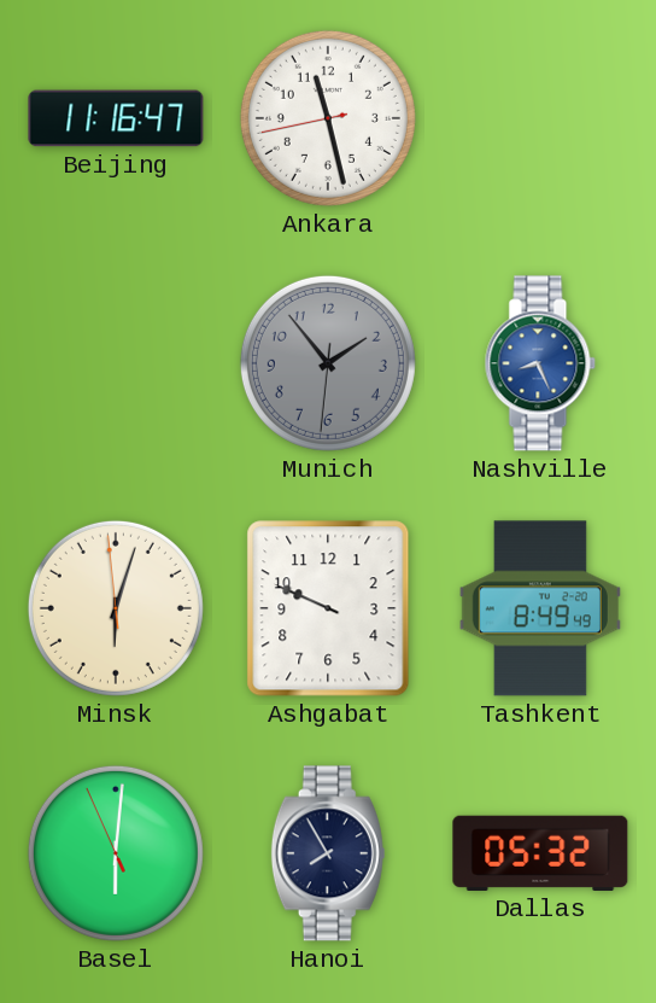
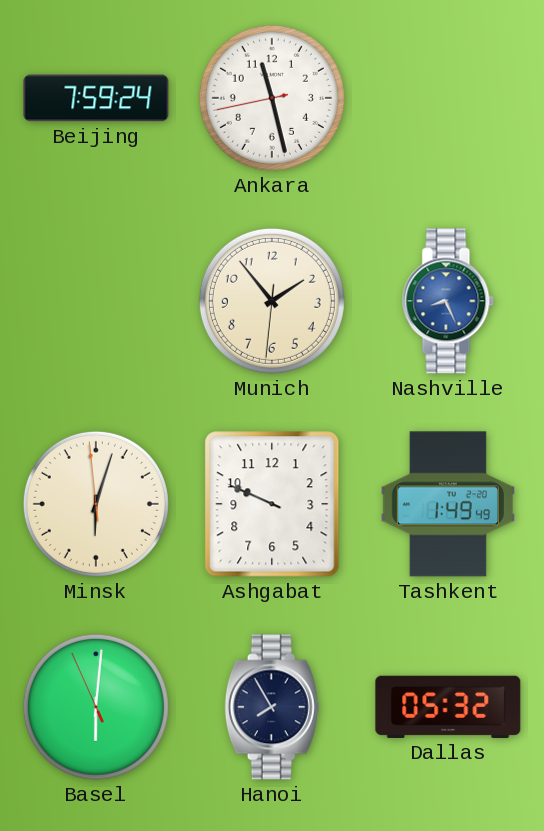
Beijing: 11:16 -> 7:59 (96, 98)
Munich dial: grey -> cream (272, 301)
Tashkent: 8:49 -> 1:49 (448, 504)
